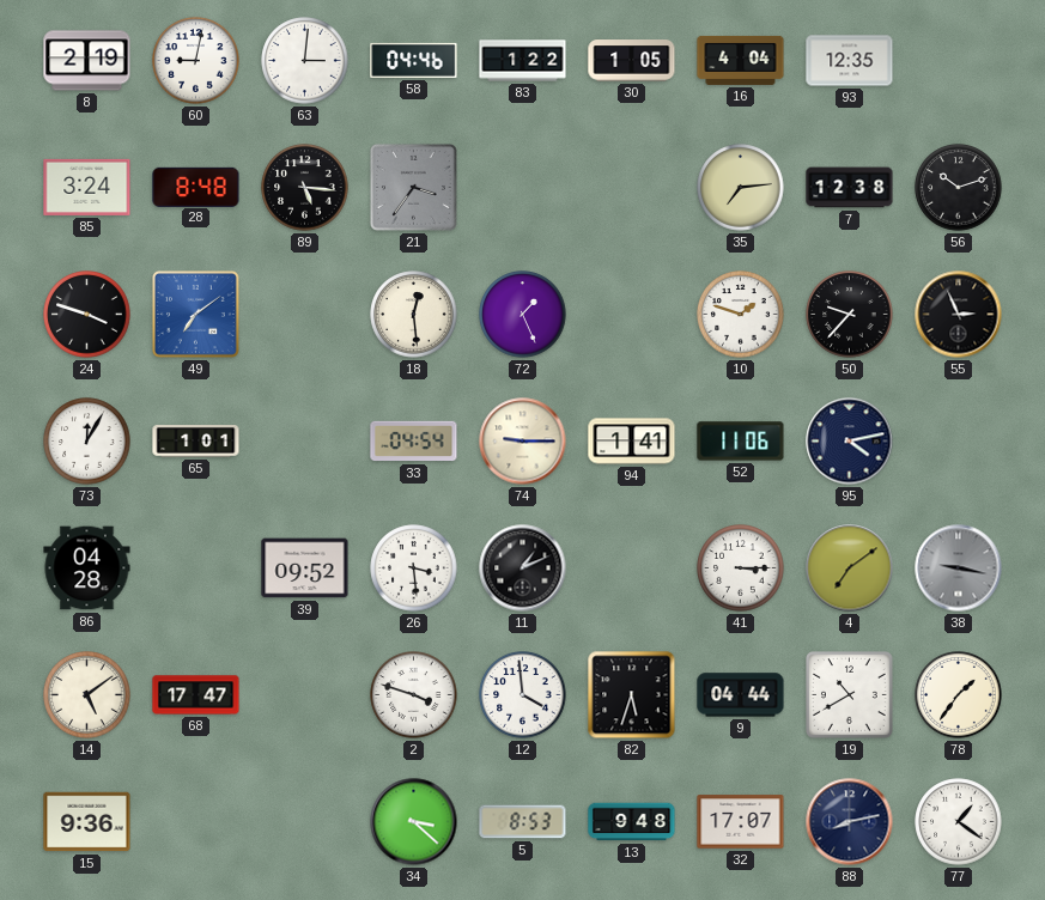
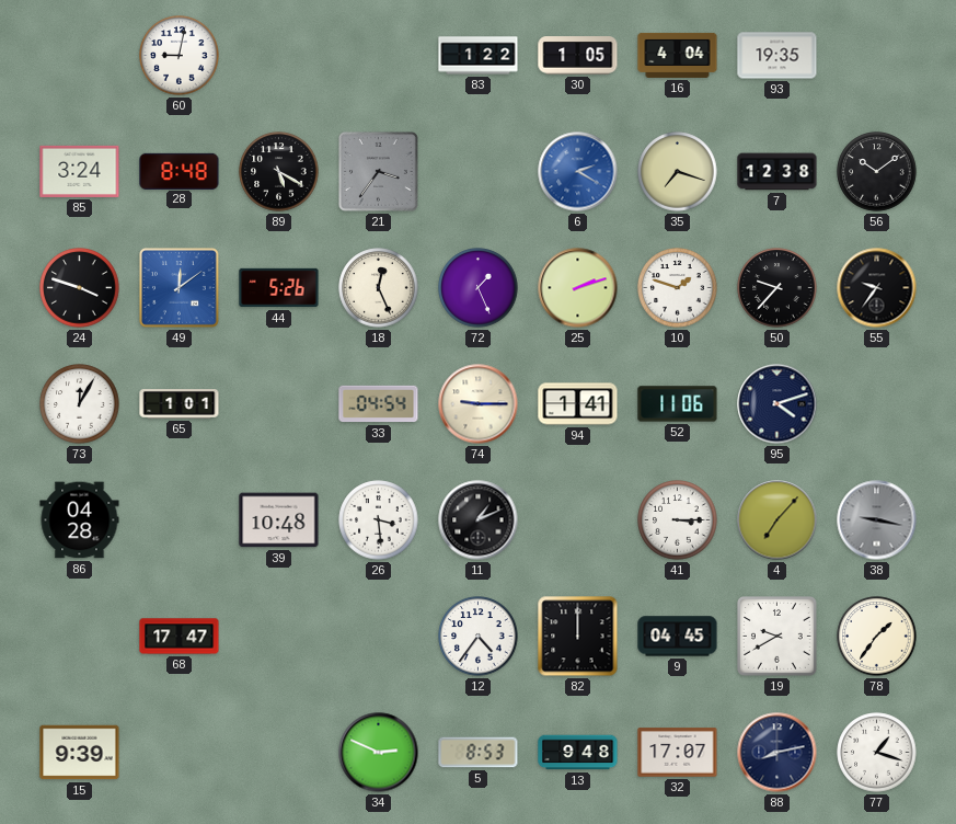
8: 2:19 -> none (87, 61)
63: 3:01 -> none (305, 61)
58: 04:46 -> none (414, 60)
93: 12:35 -> 19:35 (778, 56)
89: 5:16 -> 5:20 (279, 172)
6: none -> 2:20 (578, 172)
35: 7:14 -> 7:18 (678, 172)
56: 10:12 -> 10:09 (877, 172)
49: 7:09 -> 12:09 (178, 287)
44: none -> 5:26 (279, 288)
18: 12:29 -> 12:26 (379, 288)
25: none -> 2:12 (578, 288)
55: 2:56 -> 9:36 (877, 288)
95: 4:13 -> 4:12 (778, 404)
39: 09:52 -> 10:48 (279, 520)
4: 7:09 -> 7:07 (778, 520)
14: 5:09 -> none (87, 695)
2: 3:48 -> none (414, 695)
12: 3:59 -> 4:36 (479, 637)
82: 5:33 -> 12:00 (578, 637)
9: 04:44 -> 04:45 (678, 637)
19: 10:40 -> 9:40 (778, 637)
15: 9:36 -> 9:39 (80, 753)
34: 3:22 -> 2:49 (379, 753)
77: 1:21 -> 1:18 (877, 753)
